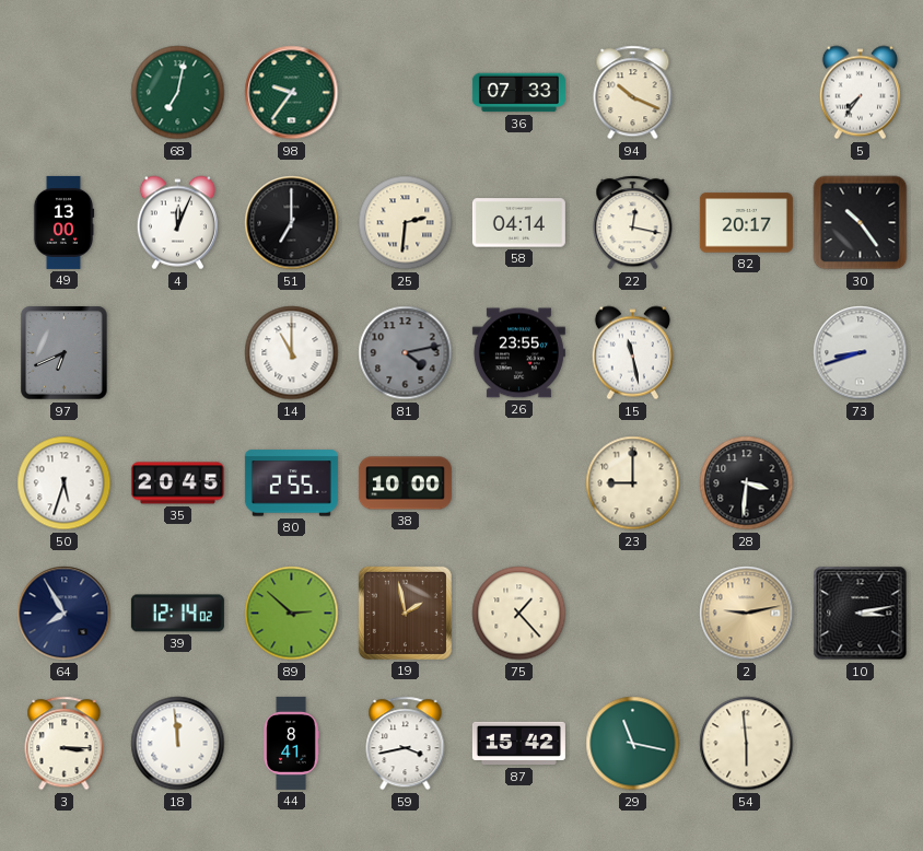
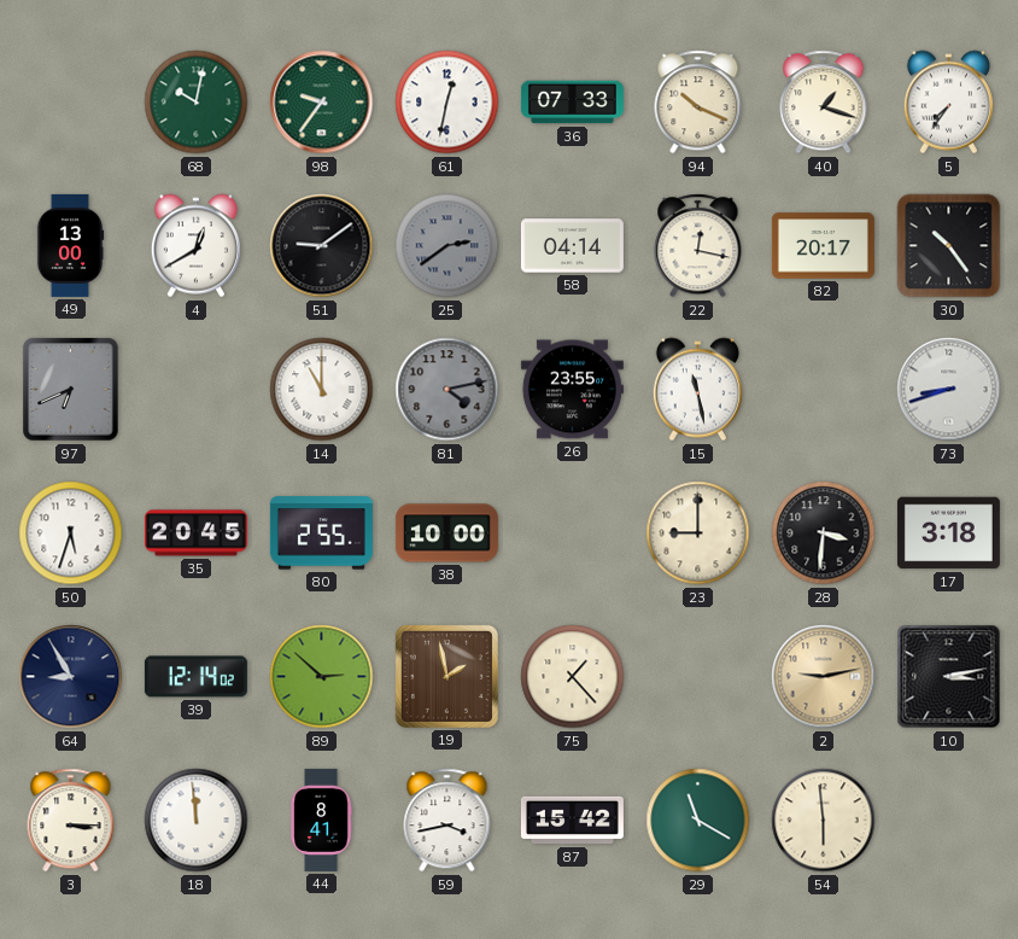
68: 7:02 -> 10:02 (197, 103)
61: none -> 12:32 (447, 103)
40: none -> 1:18 (824, 103)
4: 12:04 -> 12:40 (195, 246)
51: 7:00 -> 9:09 (322, 246)
25: 2:31 -> 2:39 (447, 246)
25 dial: cream -> grey (447, 246)
17: none -> 3:18 (948, 533)
64: 7:55 -> 8:55 (71, 677)
29: 11:17 -> 11:20 (698, 821)
